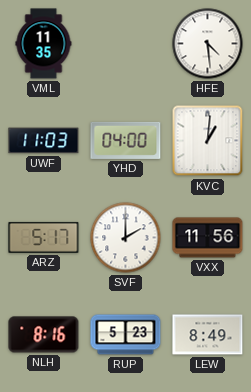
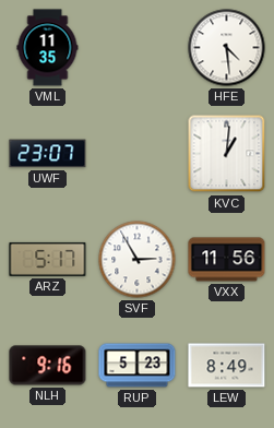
UWF: 11:03 -> 23:07 (48, 154)
YHD: 04:00 -> none (126, 140)
SVF: 2:00 -> 2:55 (138, 260)
NLH: 8:16 -> 9:16 (48, 366)
